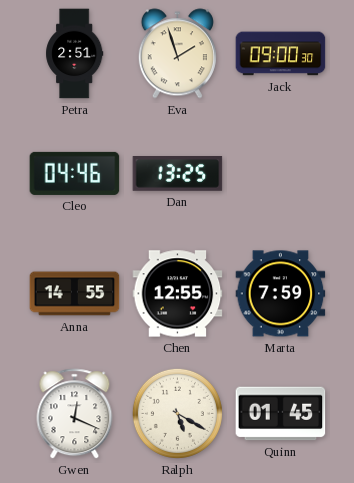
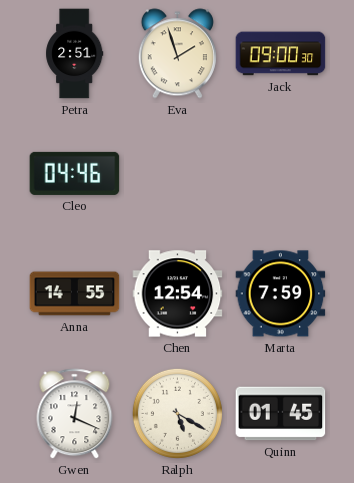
Dan: 13:25 -> none (178, 174)
Chen: 12:55 -> 12:54 (178, 294)
